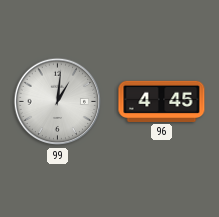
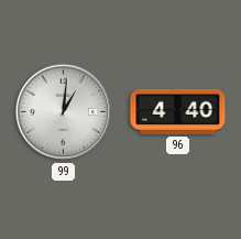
96: 4:45 -> 4:40 (178, 111)
